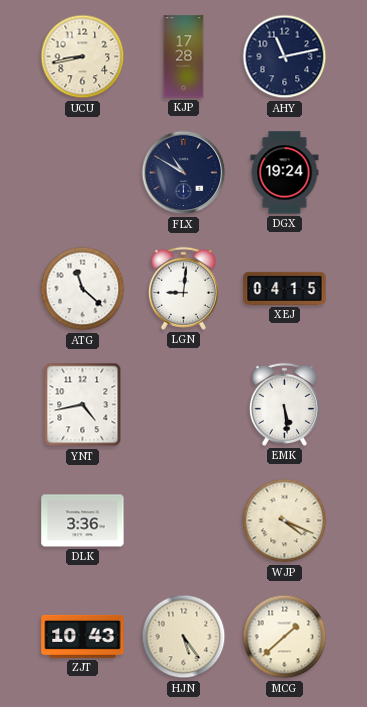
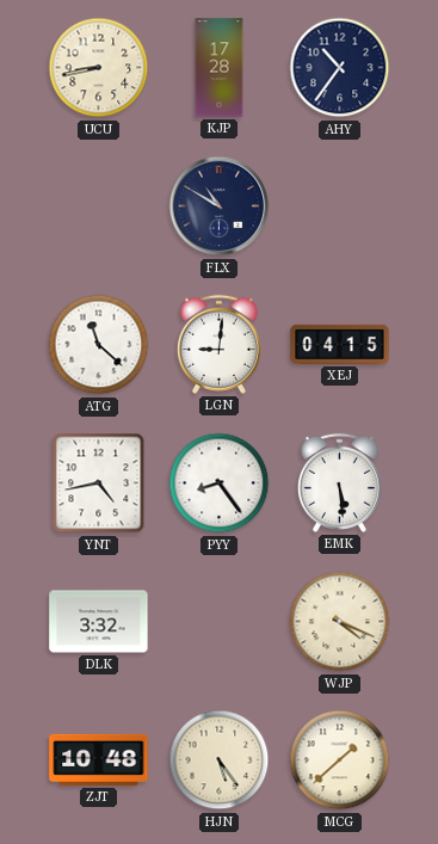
AHY: 11:13 -> 10:36 (340, 68)
DGX: 19:24 -> none (285, 173)
PYY: none -> 8:24 (220, 483)
DLK: 3:36 -> 3:32 (99, 622)
ZJT: 10:43 -> 10:48 (99, 759)
